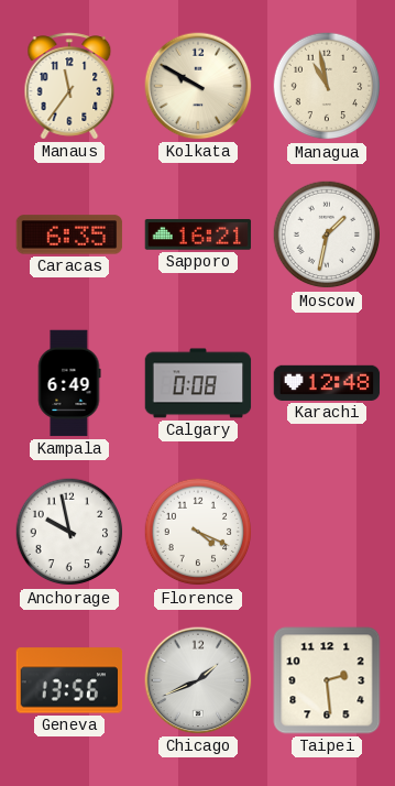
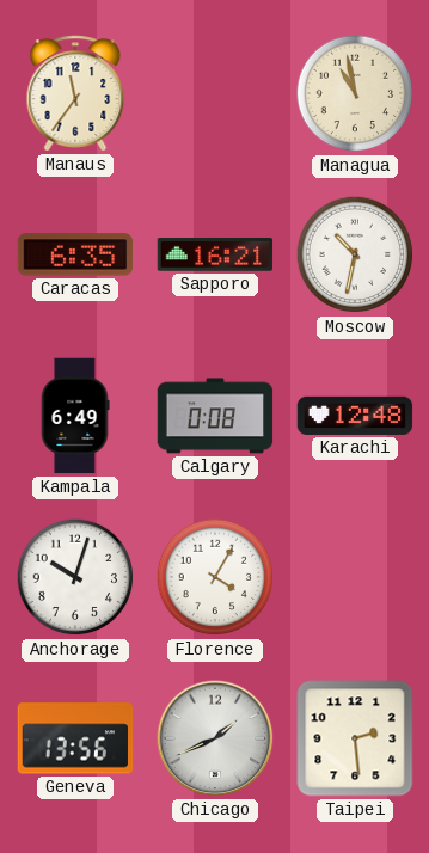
Kolkata: 9:50 -> none (198, 86)
Moscow: 1:32 -> 10:32 (355, 254)
Anchorage: 9:58 -> 10:03 (75, 577)
Florence: 4:19 -> 4:05 (215, 577)
